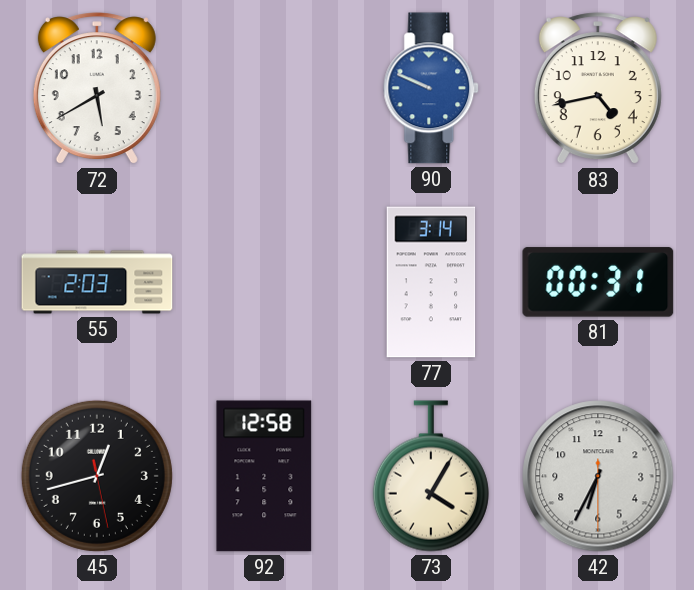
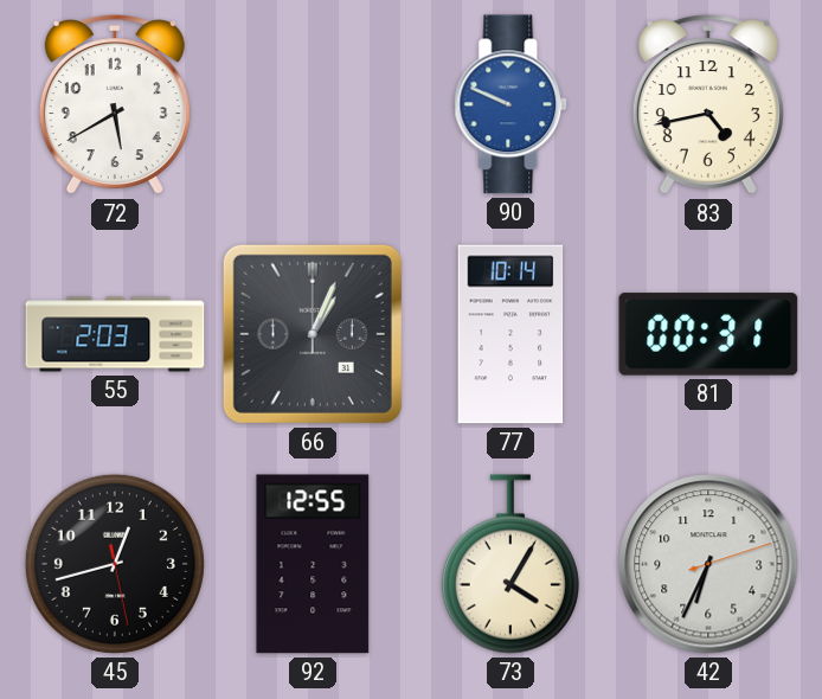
66: none -> 1:04 (313, 334)
77: 3:14 -> 10:14 (510, 334)
92: 12:58 -> 12:55 (313, 564)
42: 6:34:30 -> 6:34:12 (708, 564)
